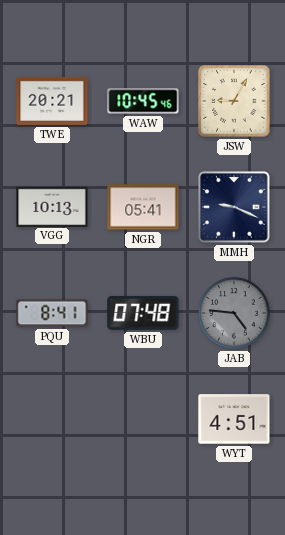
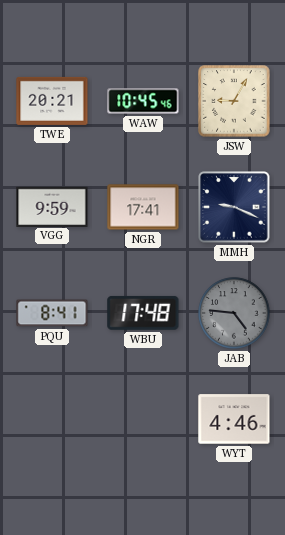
VGG: 10:13 -> 9:59 (52, 206)
NGR: 05:41 -> 17:41 (143, 207)
WBU: 07:48 -> 17:48 (143, 313)
WYT: 4:51 -> 4:46 (234, 419)
